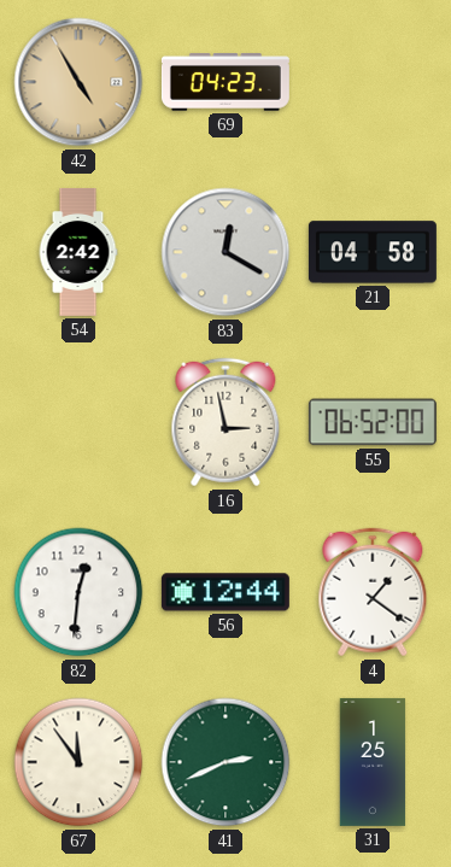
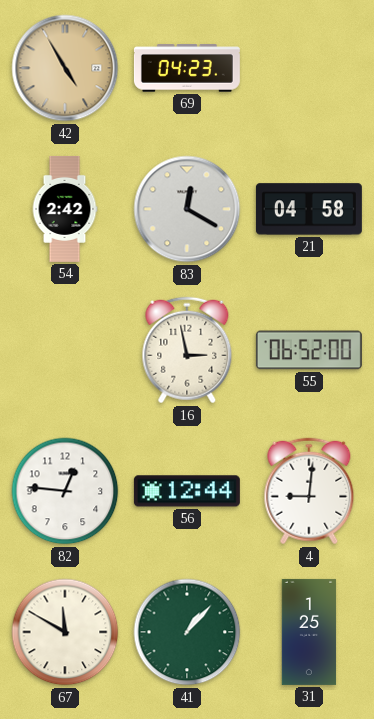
82: 12:31 -> 12:46 (65, 491)
4: 1:21 -> 9:01 (309, 491)
67: 11:54 -> 11:50 (65, 632)
41: 2:41 -> 1:07 (187, 632)
